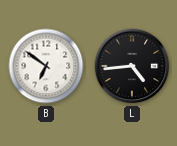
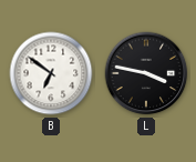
L: 4:44 -> 3:47 (146, 73)
